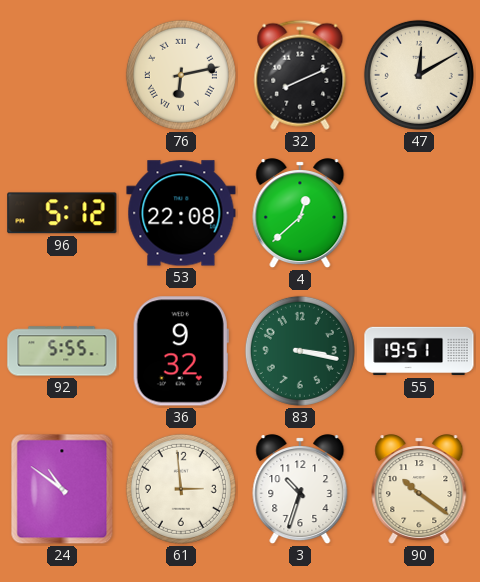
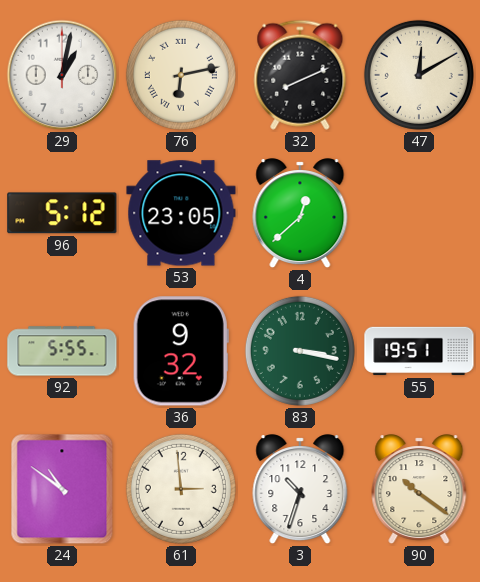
29: none -> 1:02 (62, 75)
53: 22:08 -> 23:05 (181, 213)
